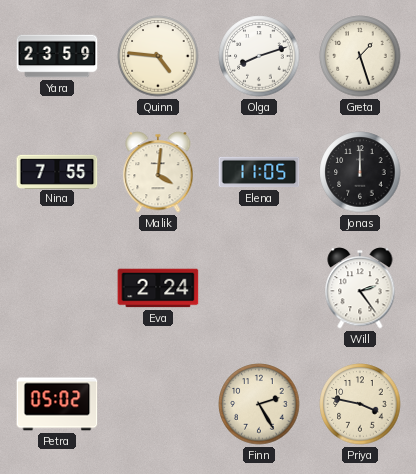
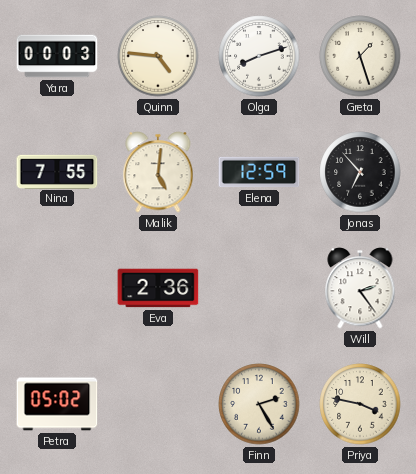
Yara: 23:59 -> 00:03 (57, 56)
Malik: 4:01 -> 5:01 (158, 172)
Elena: 11:05 -> 12:59 (259, 172)
Jonas: 12:00 -> 6:53 (360, 172)
Eva: 2:24 -> 2:36 (158, 288)
